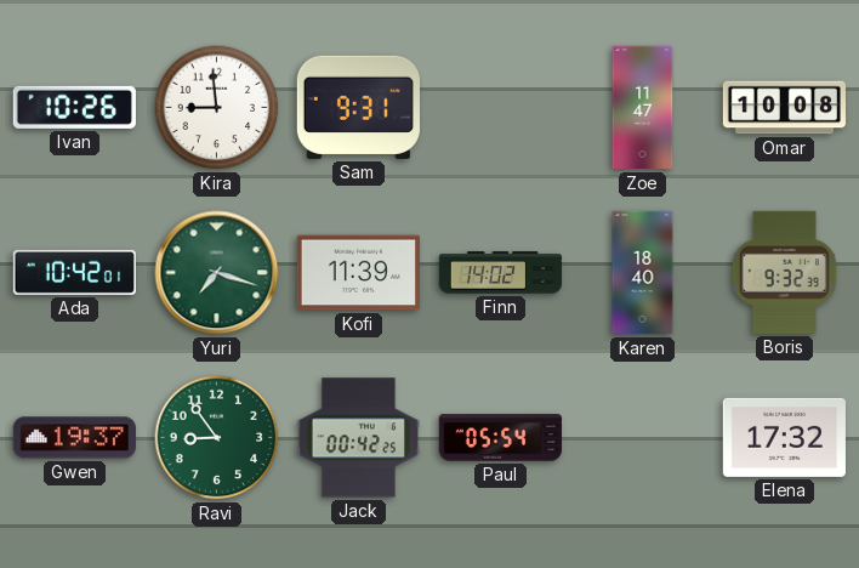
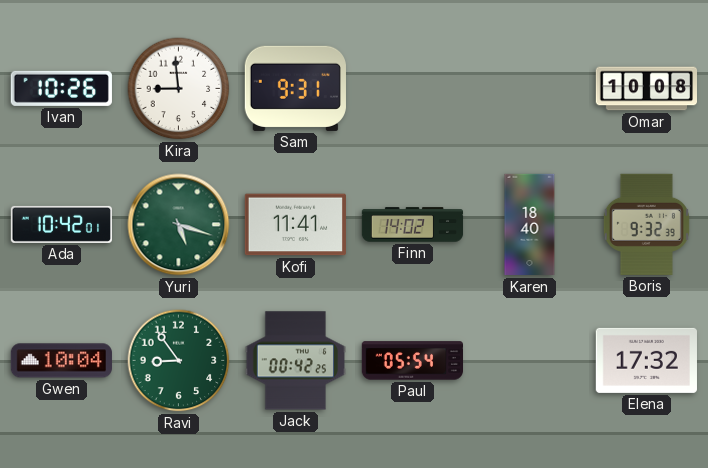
Zoe: 11:47 -> none (643, 108)
Yuri: 7:18 -> 5:18 (179, 225)
Kofi: 11:39 -> 11:41 (295, 225)
Gwen: 19:37 -> 10:04 (61, 361)
